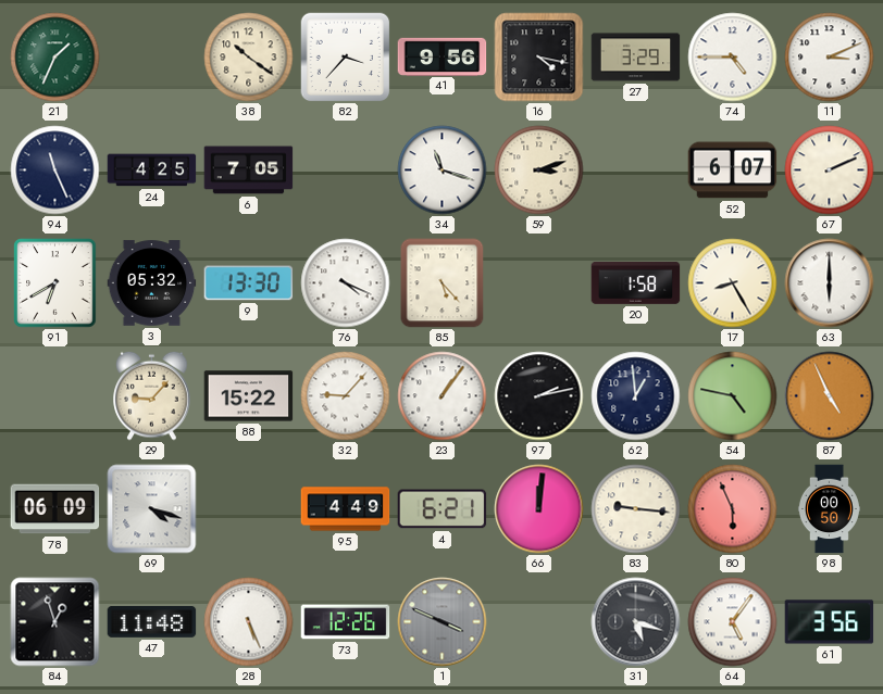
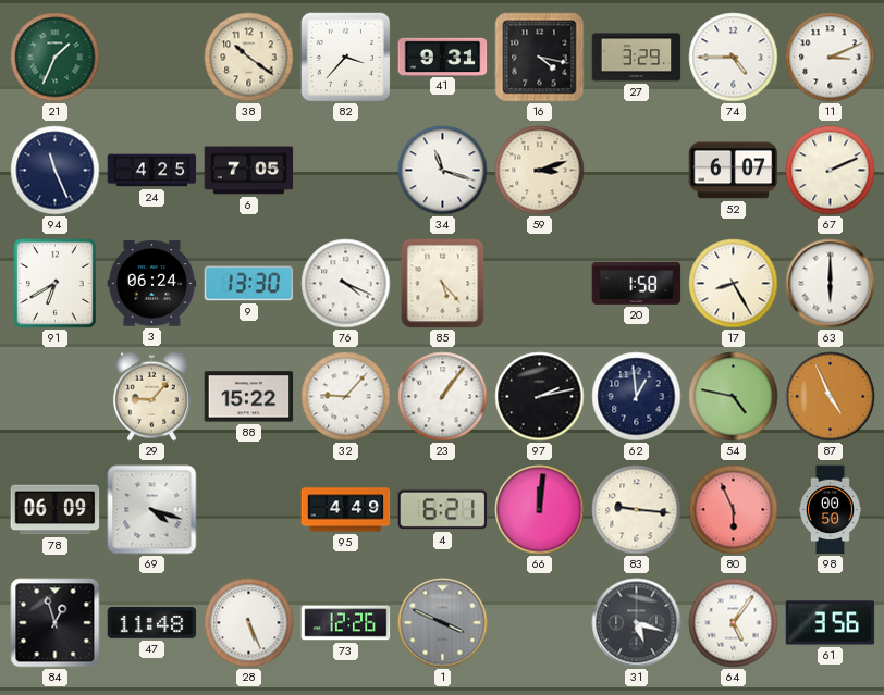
41: 9:56 -> 9:31 (443, 57)
3: 05:32 -> 06:24 (152, 284)
